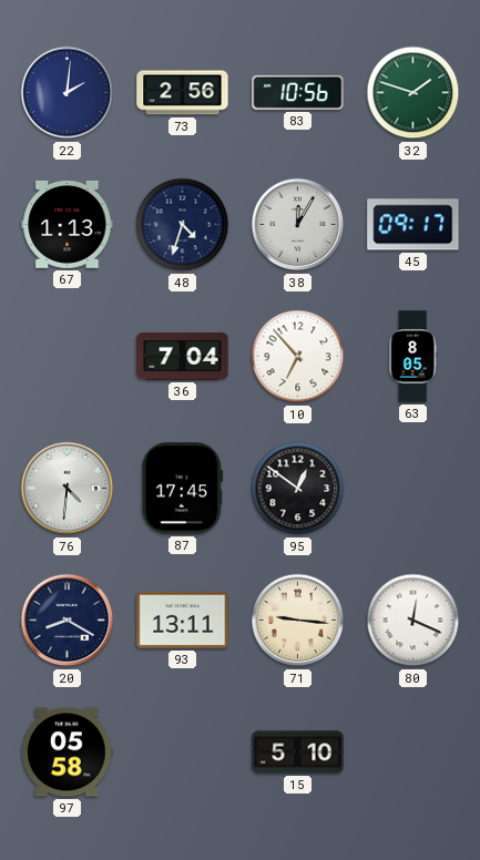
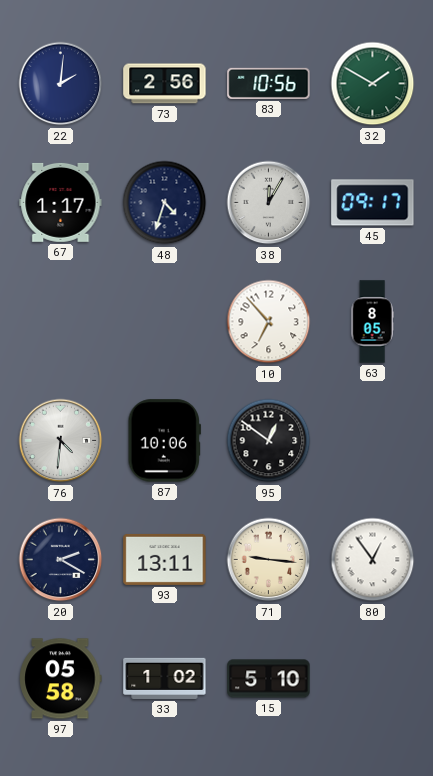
32: 1:48 -> 1:50 (373, 84)
67: 1:13 -> 1:17 (61, 202)
36: 7:04 -> none (183, 357)
87: 17:45 -> 10:06 (164, 441)
20: 8:20 -> 2:20 (61, 560)
80: 12:19 -> 12:54 (373, 560)
33: none -> 1:02 (165, 678)
